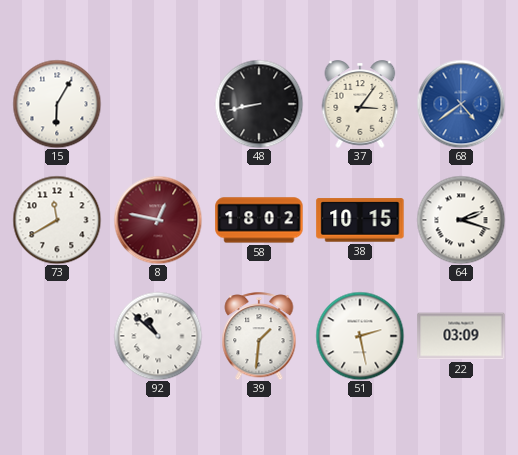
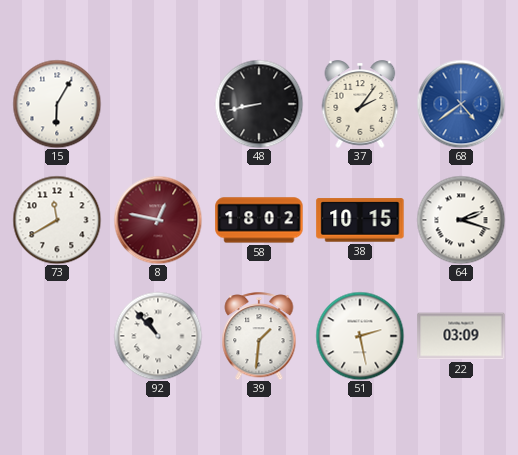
37: 3:06 -> 2:06 (360, 104)
92: 10:52 -> 10:53 (158, 336)
